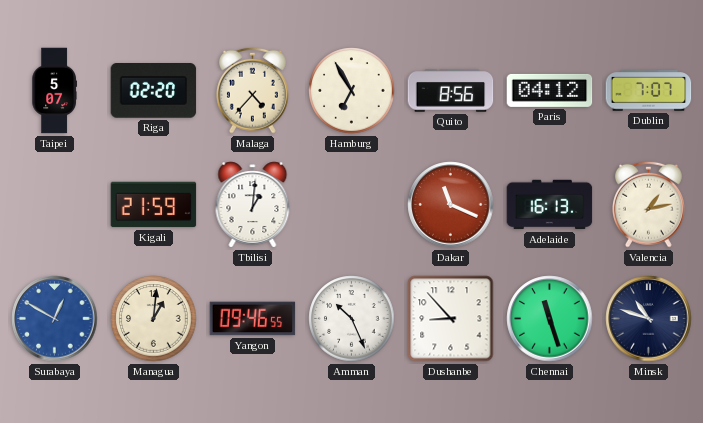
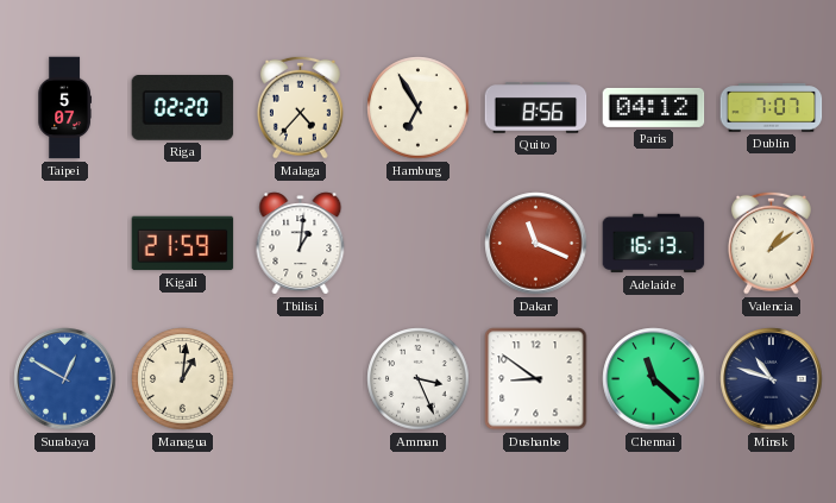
Valencia: 1:13 -> 1:09 (772, 243)
Yangon: 09:46 -> none (253, 319)
Amman: 10:26 -> 3:26 (419, 379)
Dushanbe: 8:53 -> 8:51 (536, 379)
Chennai: 11:27 -> 11:22 (654, 379)
